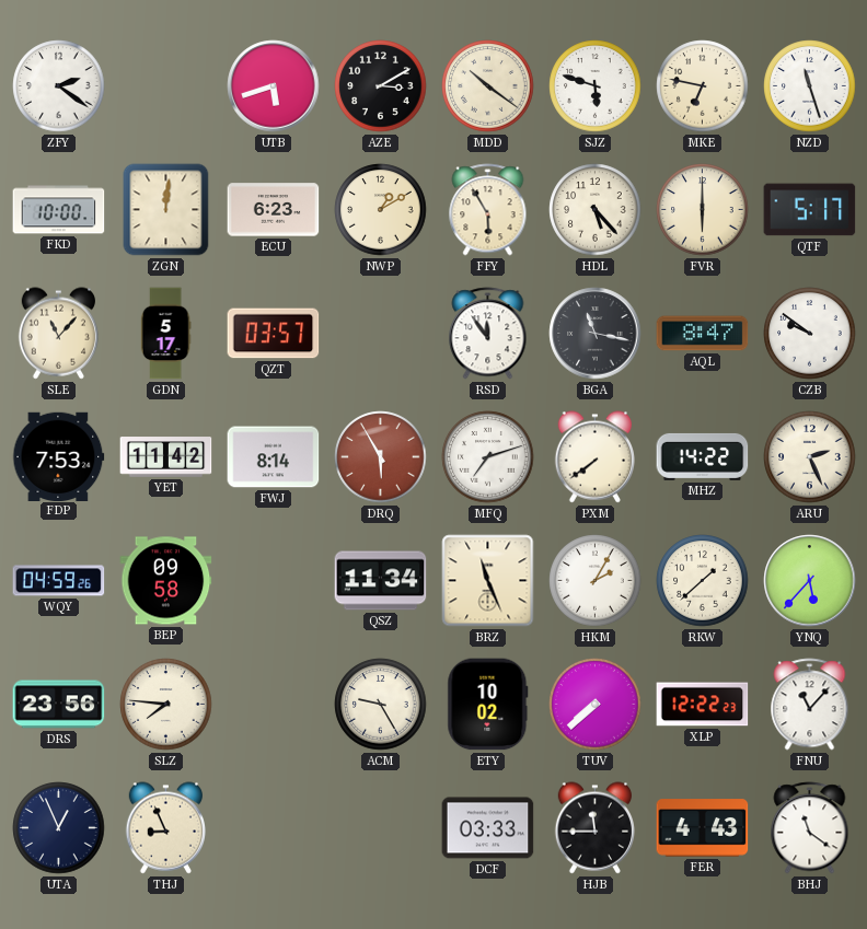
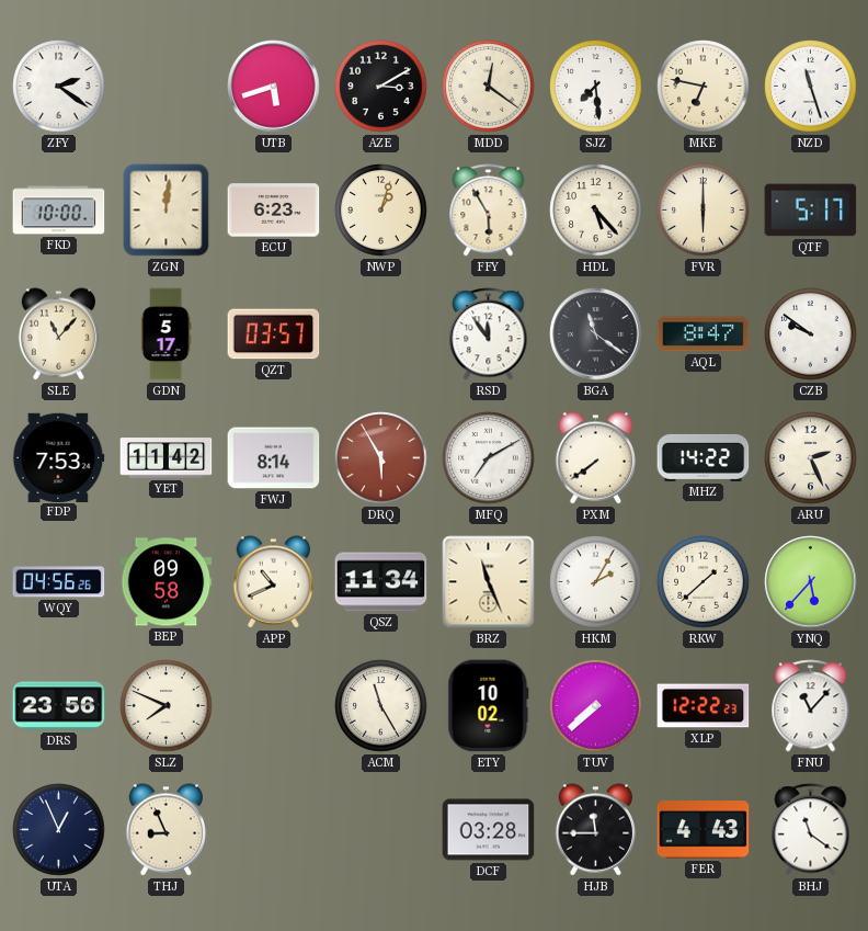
MDD: 10:21 -> 12:21 (489, 87)
SJZ: 5:48 -> 7:29 (596, 87)
NWP: 1:10 -> 1:03 (381, 211)
BGA: 11:17 -> 11:21 (596, 334)
MFQ: 7:12 -> 7:10 (489, 458)
WQY: 04:59 -> 04:56 (59, 582)
APP: none -> 10:41 (273, 582)
SLZ: 7:46 -> 7:49 (167, 706)
ACM: 9:25 -> 11:25 (381, 706)
DCF: 03:33 -> 03:28 (489, 830)
